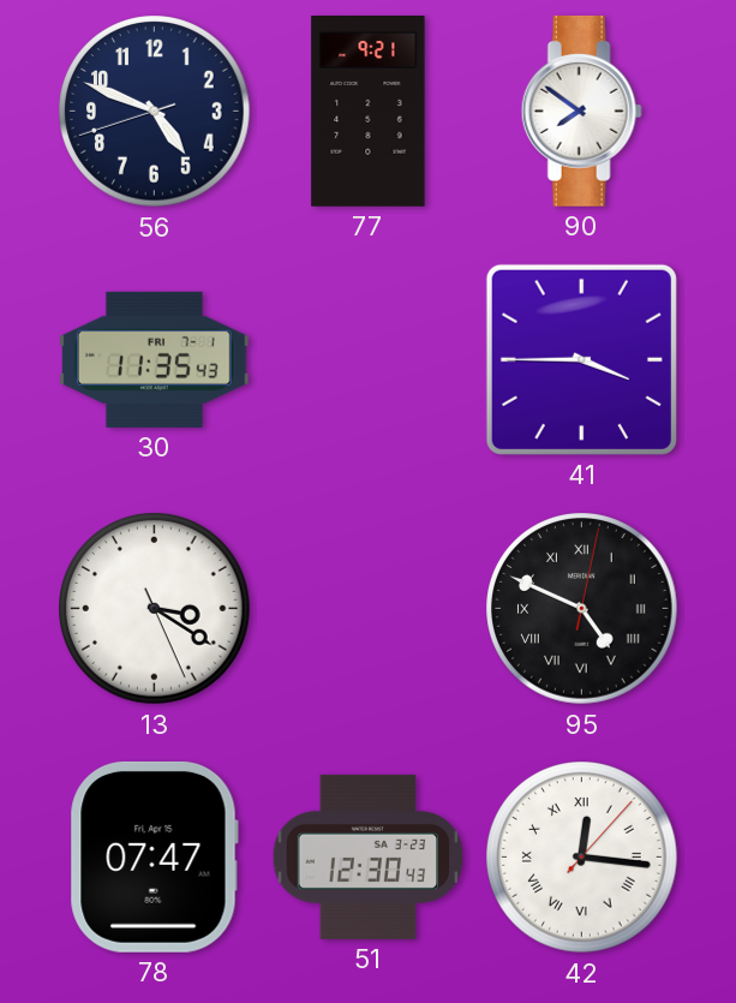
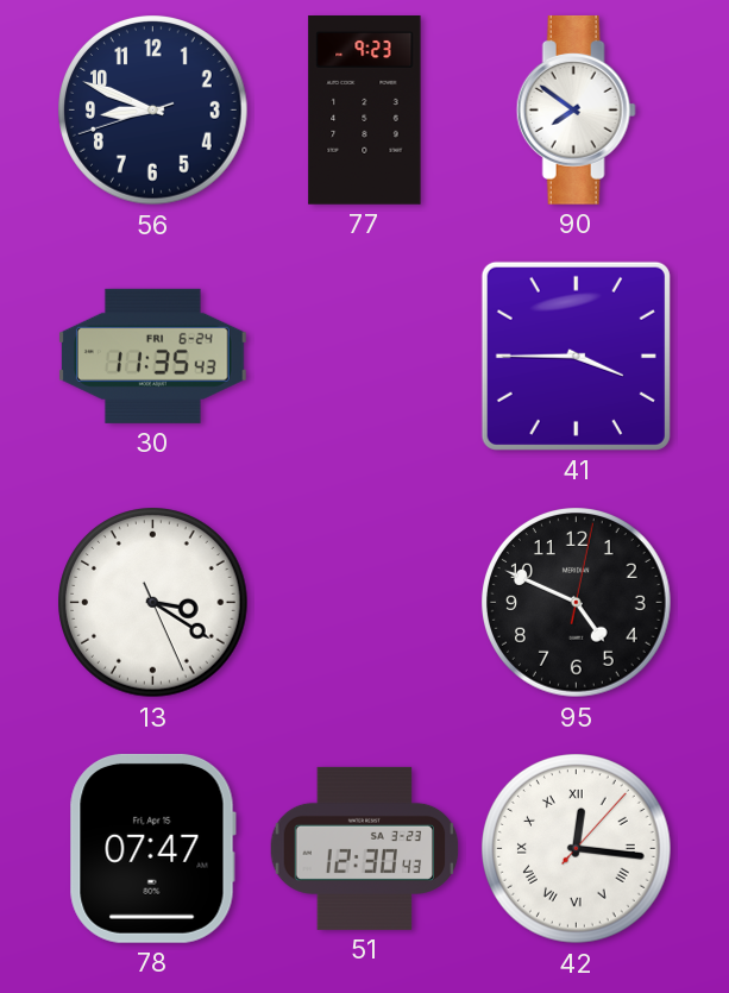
56: 4:48 -> 8:48 (153, 111)
77: 9:21 -> 9:23 (365, 111)
30 date: FRI 7-1 -> FRI 6-24 (152, 356)
95 numerals: Roman -> Arabic (577, 603)
